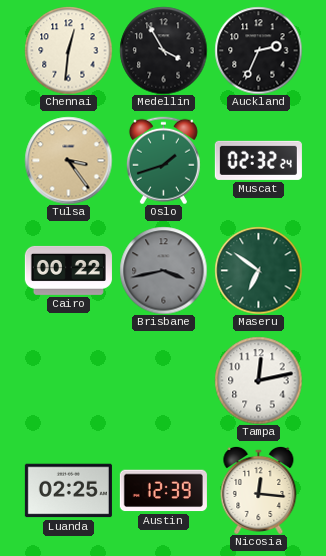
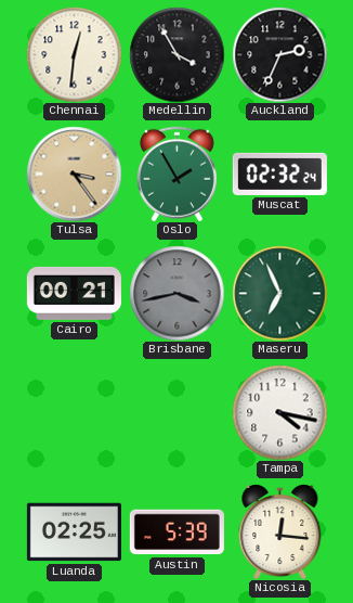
Oslo: 1:42 -> 1:55 (176, 174)
Cairo: 00:22 -> 00:21 (74, 293)
Maseru: 6:51 -> 6:56 (279, 293)
Tampa: 12:13 -> 4:17 (279, 412)
Austin: 12:39 -> 5:39 (176, 533)
